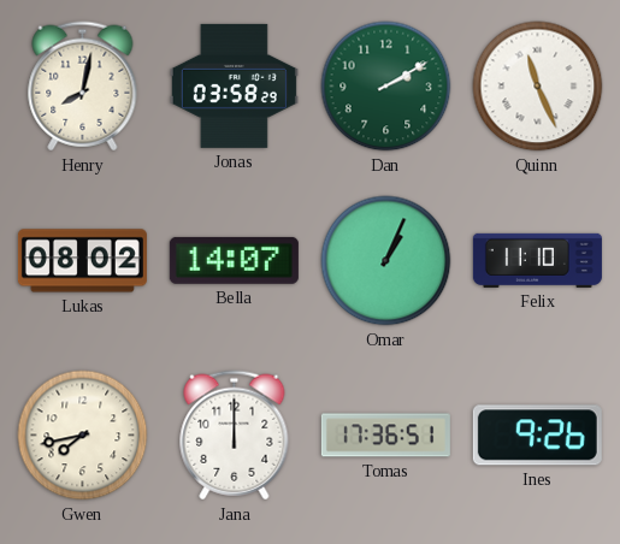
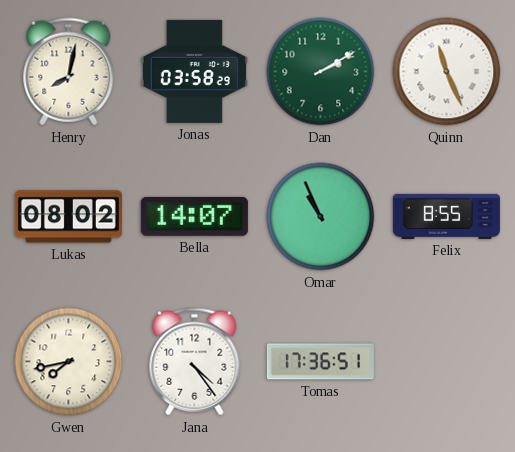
Omar: 1:04 -> 10:56 (321, 217)
Felix: 11:10 -> 8:55 (446, 216)
Jana: 12:00 -> 4:24 (195, 362)
Ines: 9:26 -> none (537, 436)
